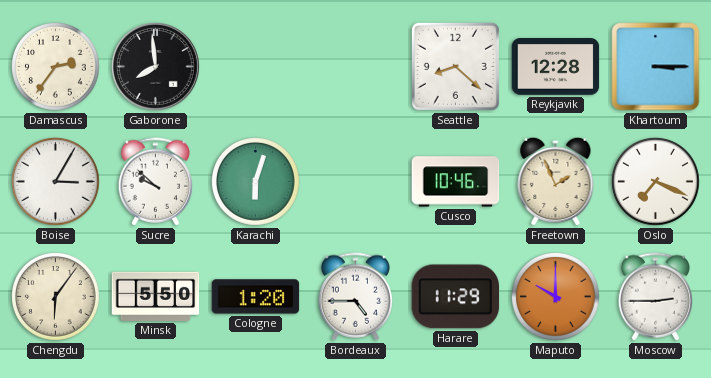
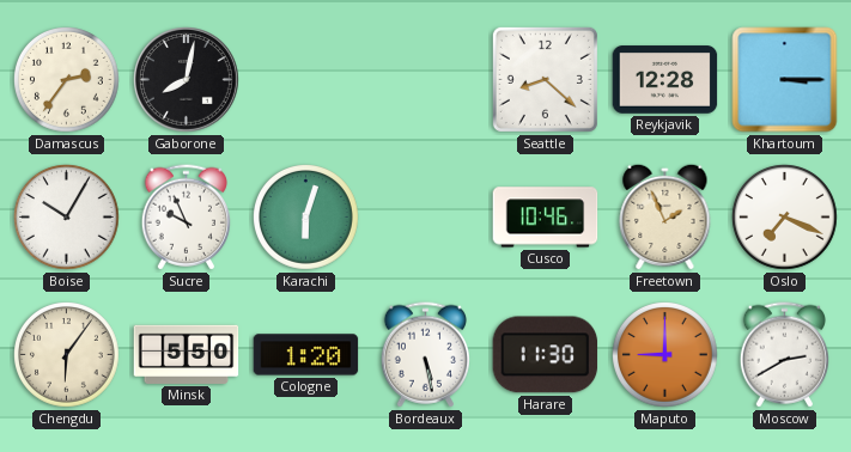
Gaborone: 7:59 -> 8:02 (187, 80)
Boise: 3:05 -> 10:05 (67, 218)
Sucre: 9:52 -> 9:56 (186, 218)
Bordeaux: 4:45 -> 5:28 (425, 355)
Harare: 11:29 -> 11:30 (546, 355)
Maputo: 10:00 -> 9:00 (665, 355)
Moscow: 2:45 -> 2:40 (784, 355)
